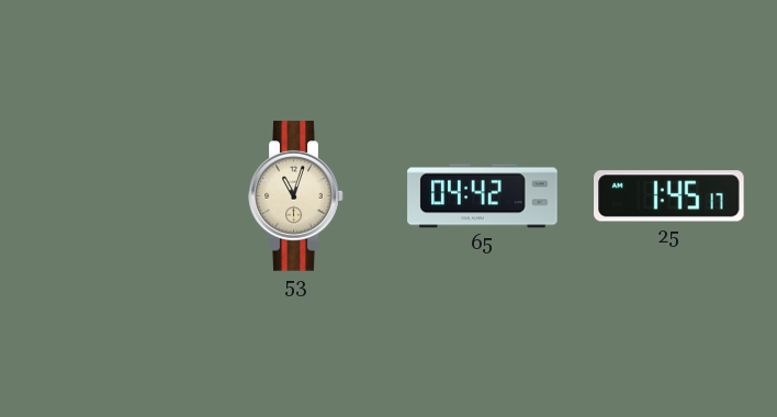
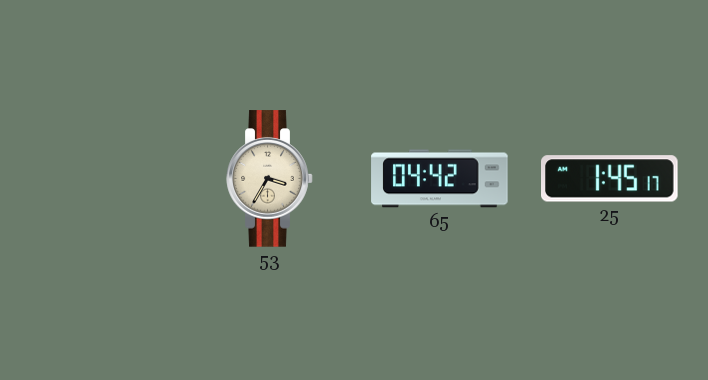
53: 11:03 -> 3:35 (270, 179)
